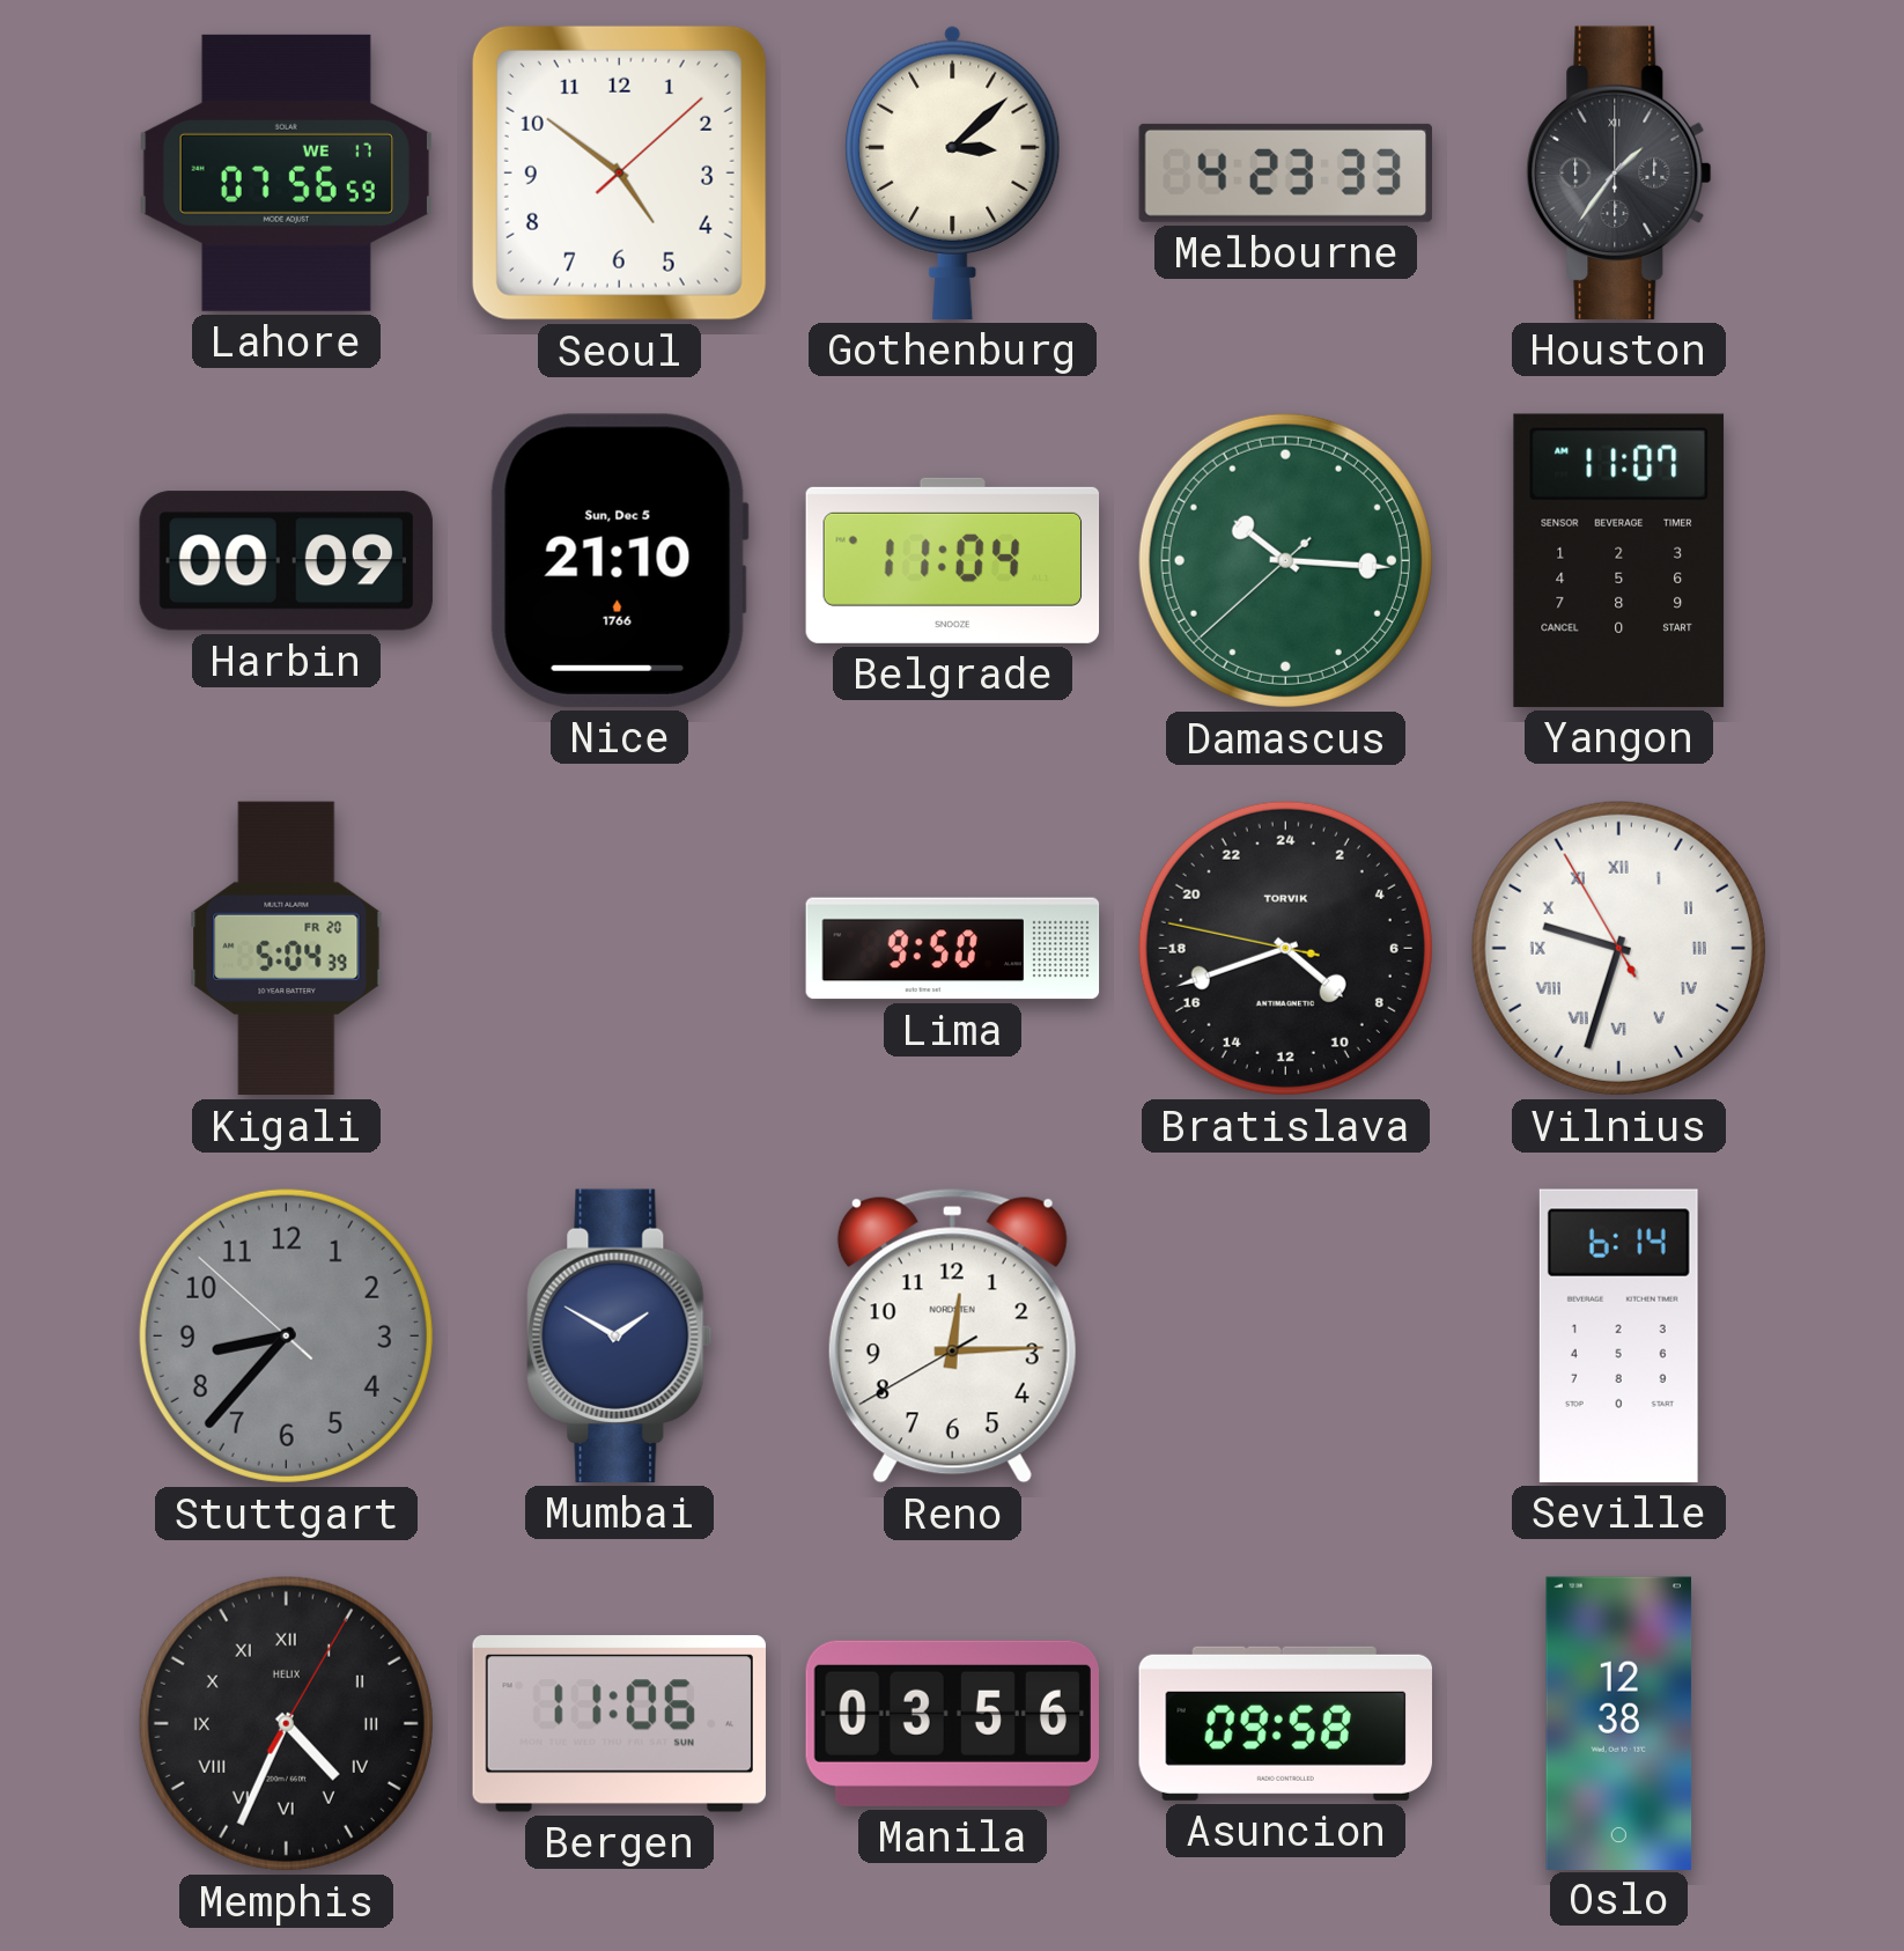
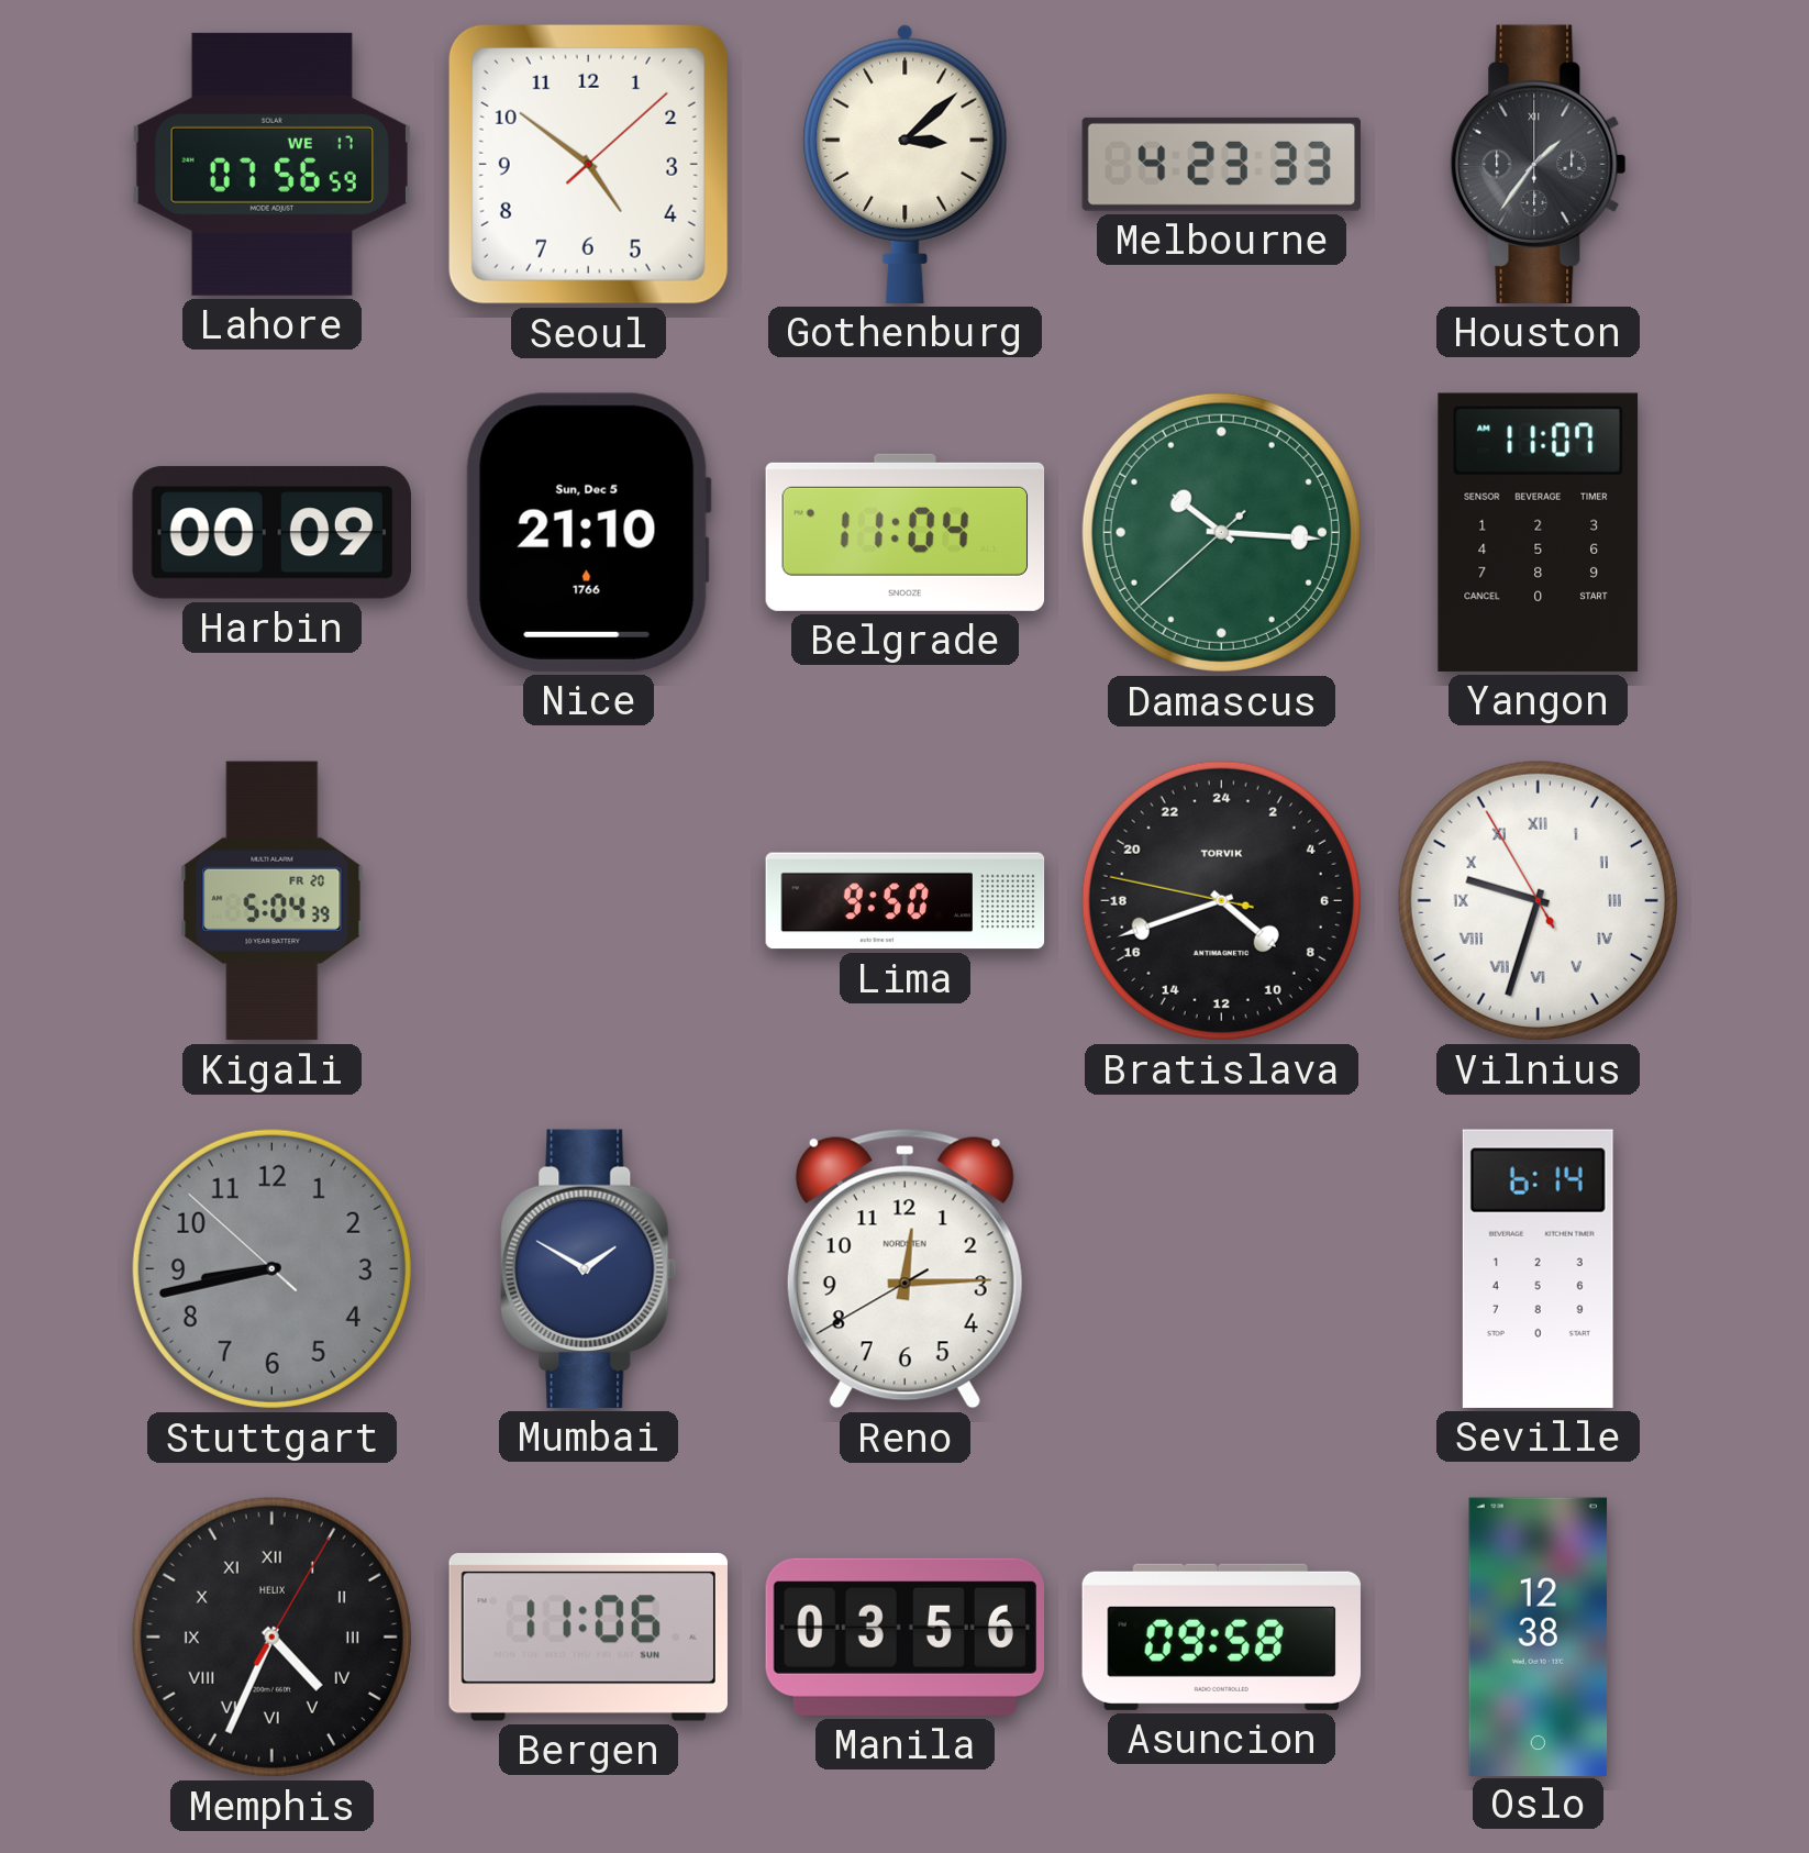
Stuttgart: 8:36 -> 8:42 (271, 1268)
